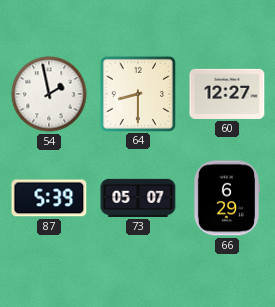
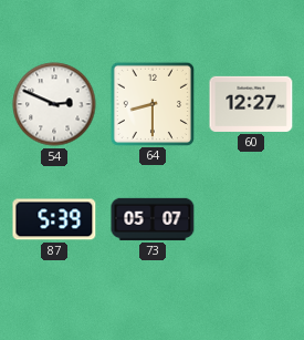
54: 1:58 -> 2:49 (54, 104)
66: 6:29 -> none (226, 198)
